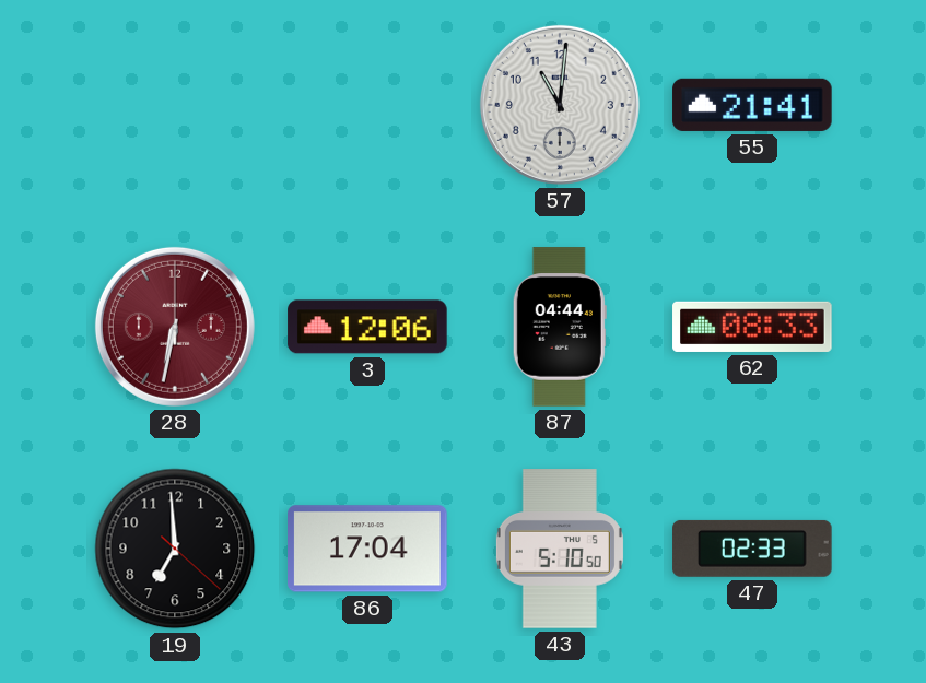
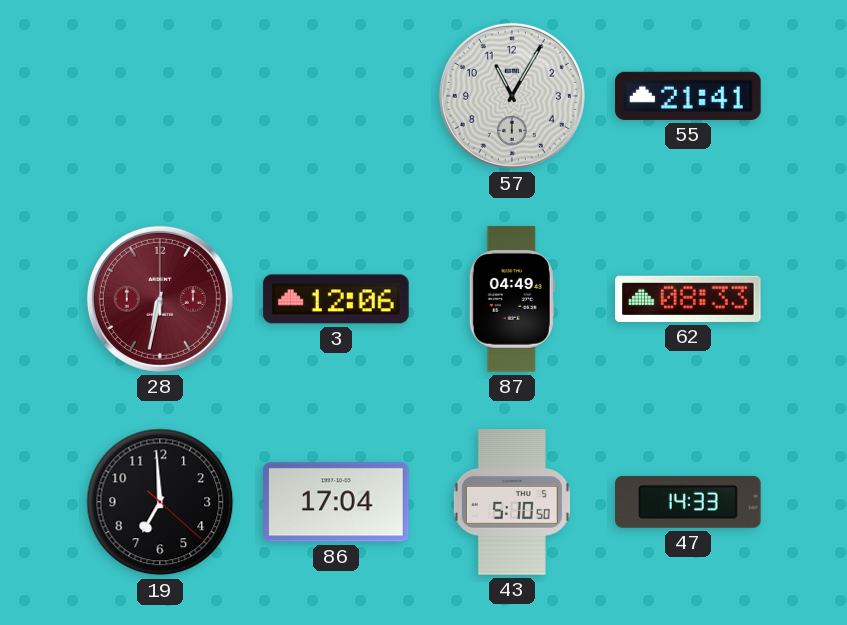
57: 11:01 -> 11:05 (512, 96)
87: 04:44 -> 04:49 (512, 299)
47: 02:33 -> 14:33 (688, 502)
